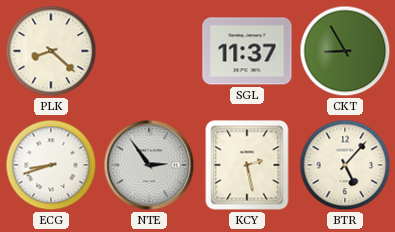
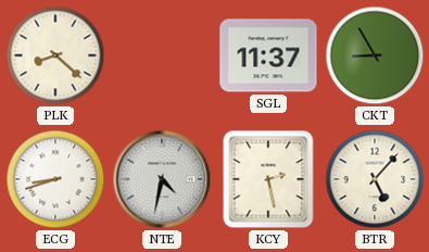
NTE: 2:54 -> 4:32 (162, 179)
